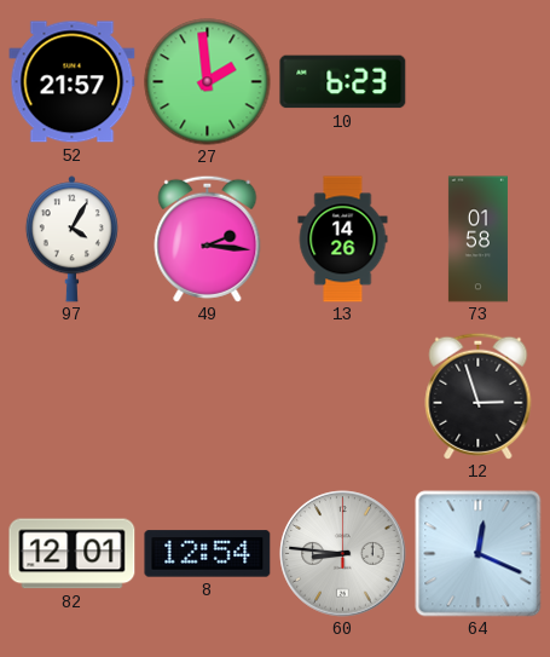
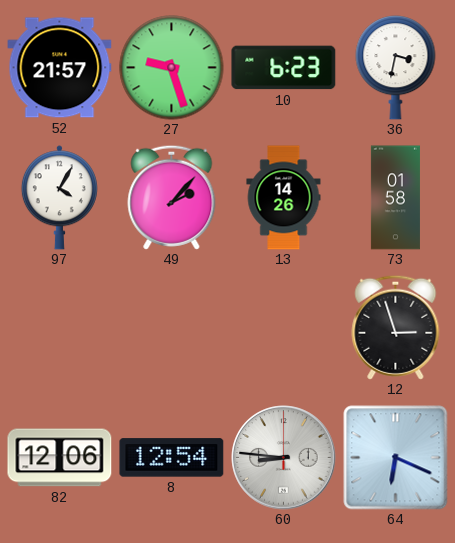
27: 1:59 -> 9:27 (172, 68)
36: none -> 3:32 (396, 68)
49: 2:16 -> 2:07 (172, 197)
82: 12:01 -> 12:06 (60, 458)
64: 12:19 -> 6:19 (396, 458)
